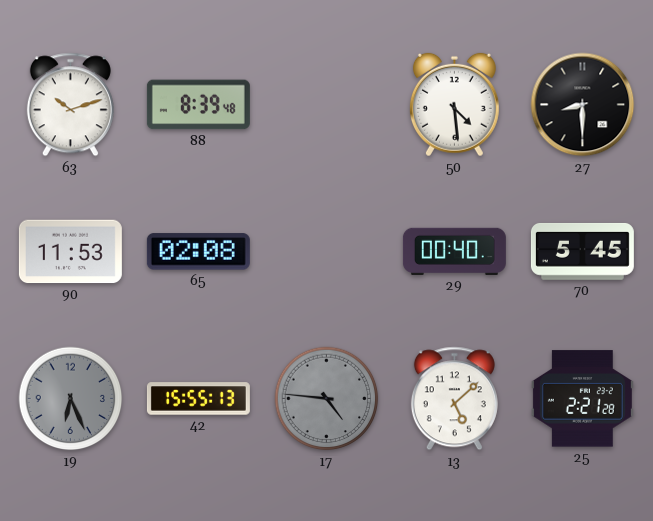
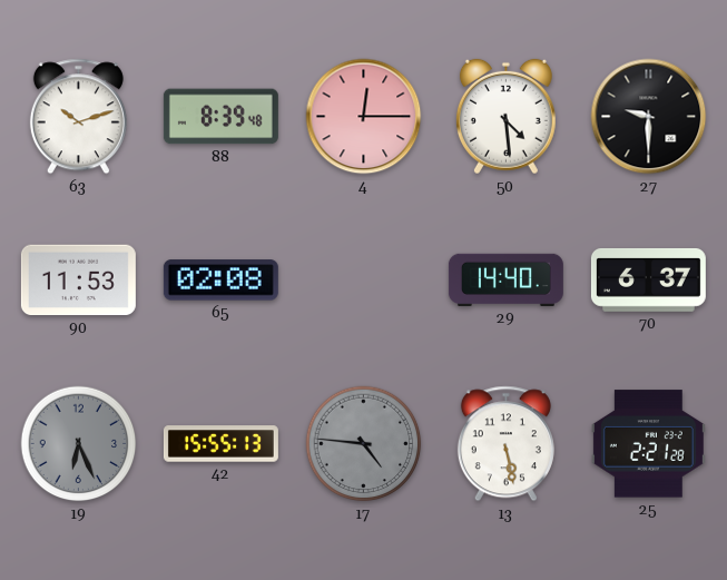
4: none -> 12:15 (364, 117)
27: 8:30 -> 9:30 (649, 117)
29: 00:40 -> 14:40 (505, 279)
70: 5:45 -> 6:37 (648, 281)
13: 5:08 -> 5:28 (505, 444)
